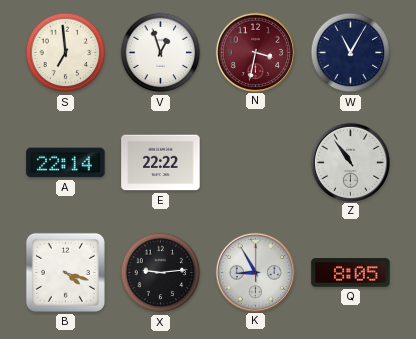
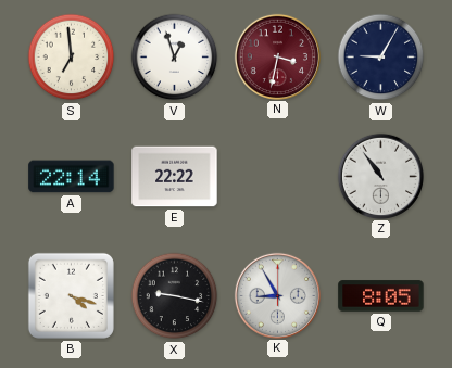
W: 11:05 -> 9:05 (381, 58)
X: 9:14 -> 9:17 (175, 296)
